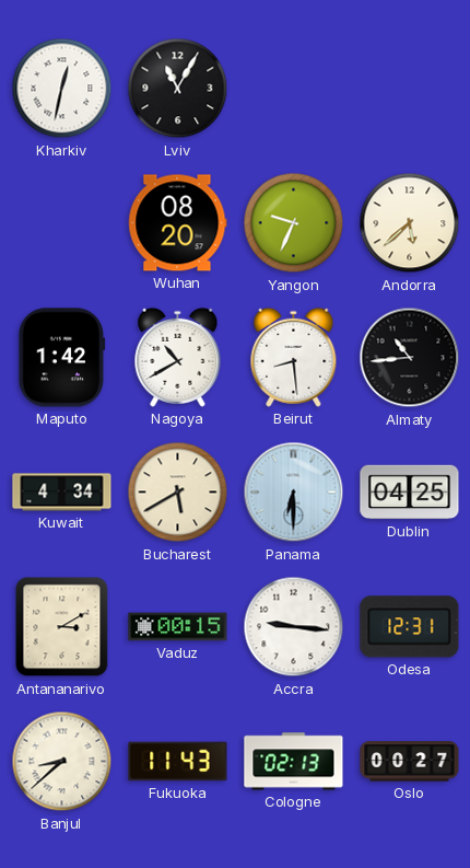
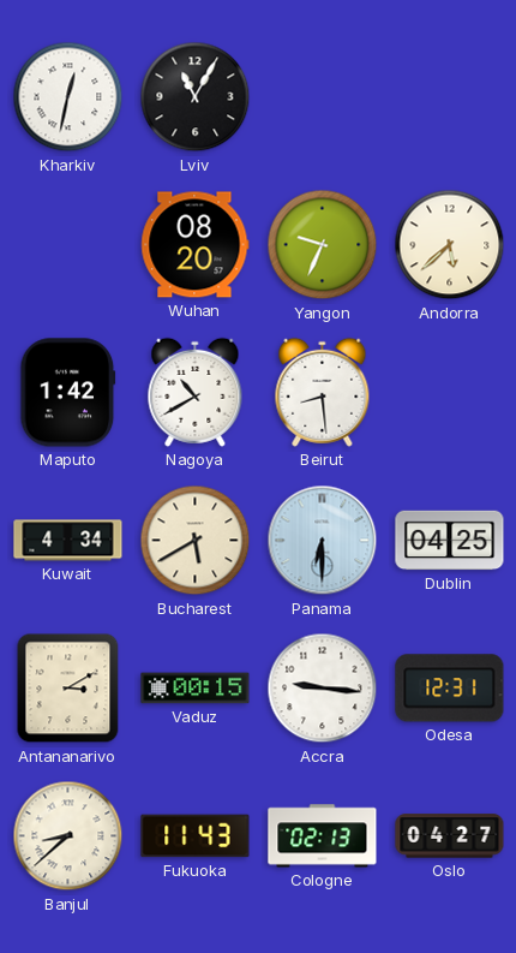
Almaty: 10:44 -> none (410, 358)
Oslo: 00:27 -> 04:27 (450, 836)
